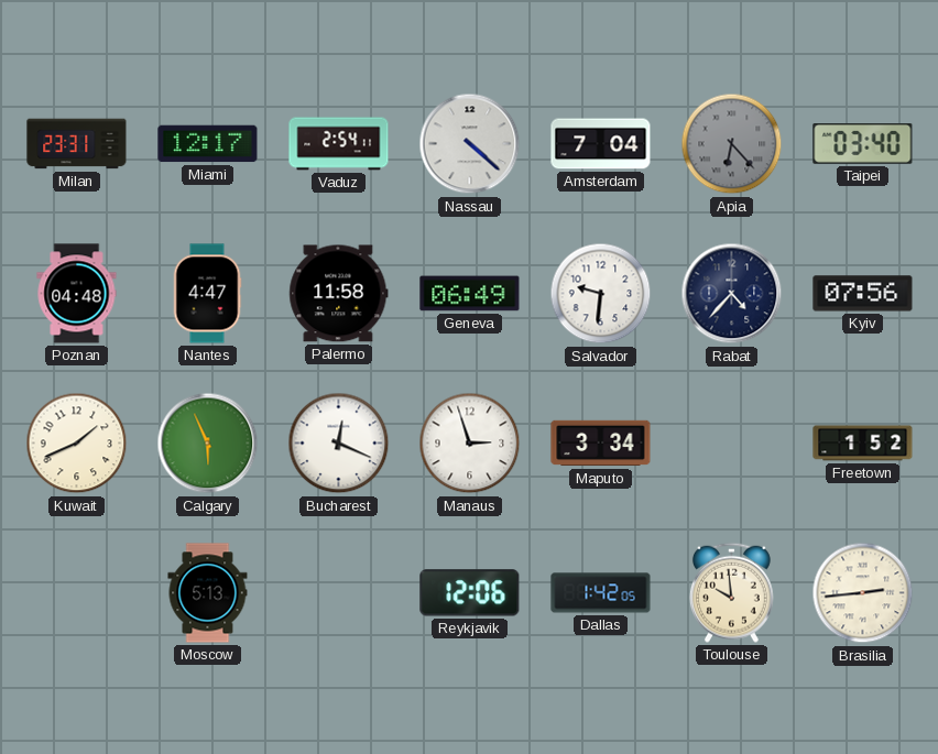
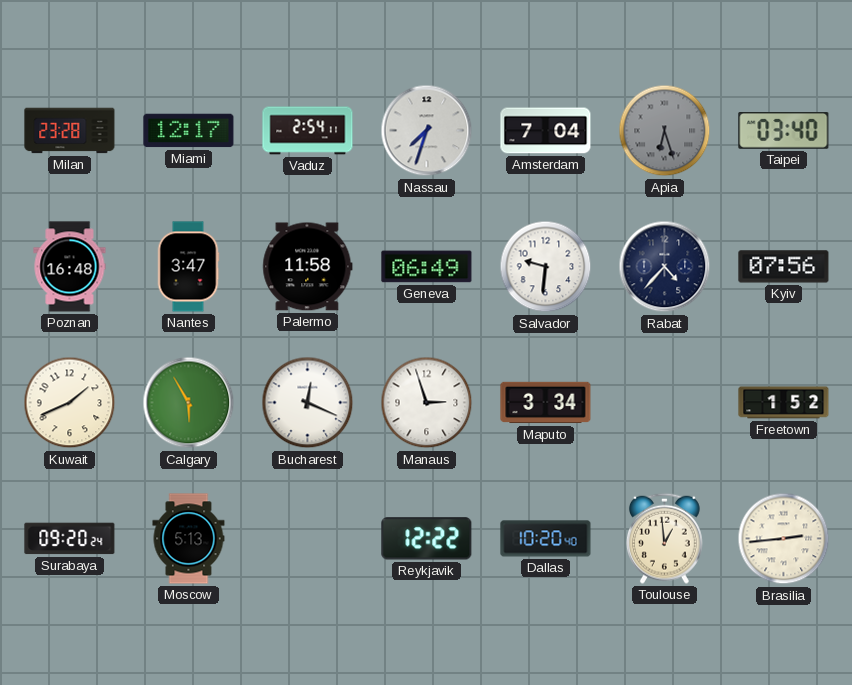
Milan: 23:31 -> 23:28 (70, 131)
Nassau: 4:22 -> 7:33 (427, 131)
Apia: 6:23 -> 6:27 (665, 131)
Poznan: 04:48 -> 16:48 (70, 267)
Nantes: 4:47 -> 3:47 (188, 267)
Calgary: 5:56 -> 5:55 (189, 403)
Surabaya: none -> 09:20 (70, 539)
Reykjavik: 12:06 -> 12:22 (427, 539)
Dallas: 1:42 -> 10:20 (546, 539)
Toulouse: 9:59 -> 12:59 (664, 538)
